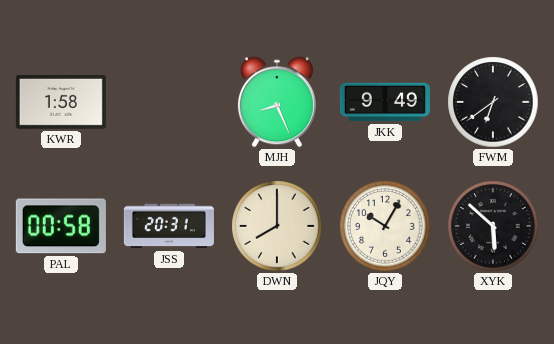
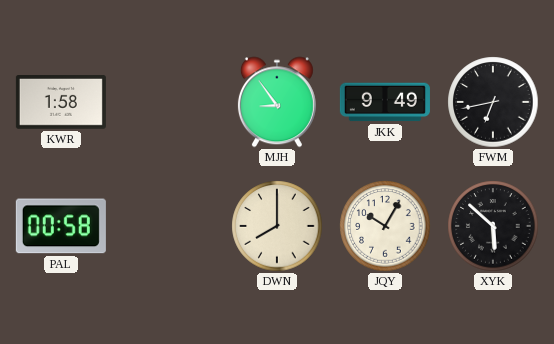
MJH: 8:26 -> 8:54 (277, 102)
FWM: 6:39 -> 6:43 (493, 102)
JSS: 20:31 -> none (169, 226)
